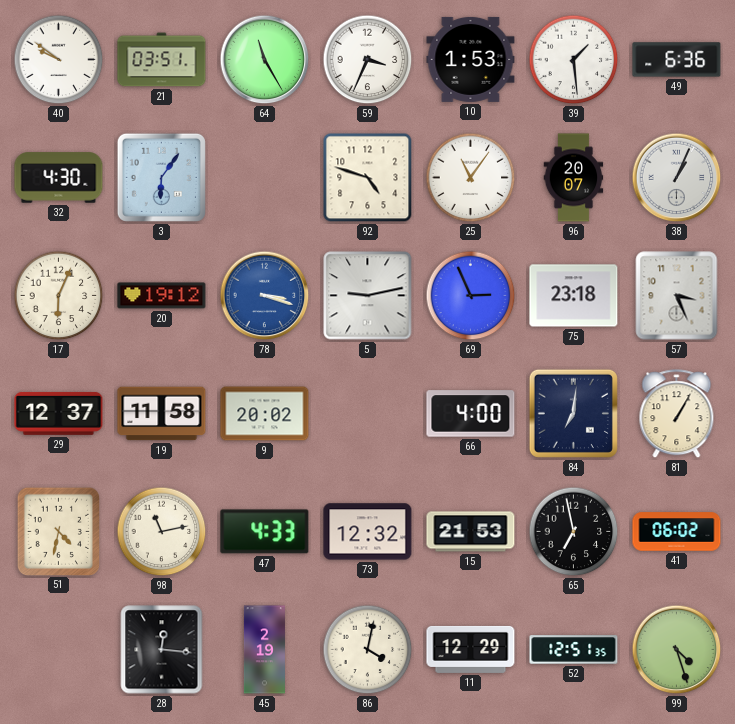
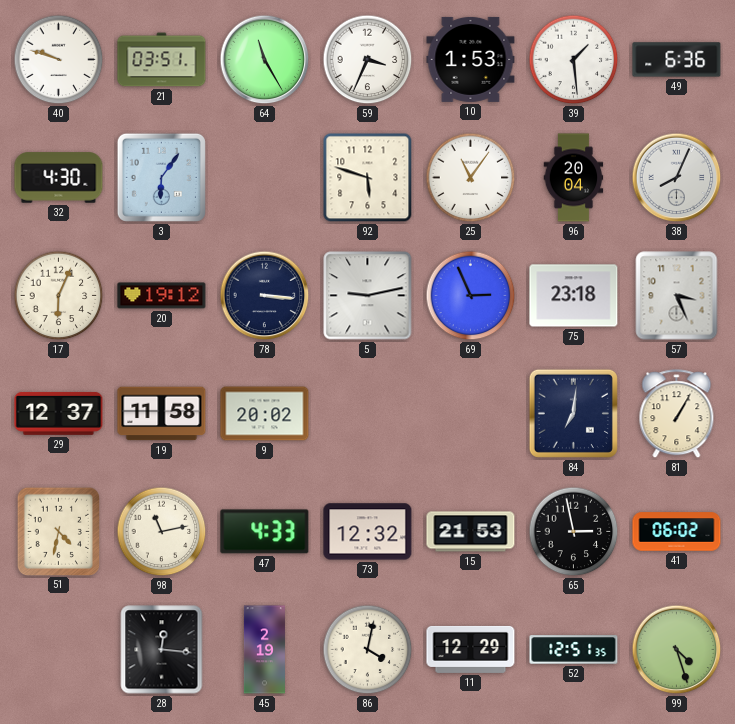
40: 9:51 -> 9:48 (59, 60)
92: 4:48 -> 5:48 (368, 178)
96: 20:07 -> 20:04 (574, 178)
38: 1:04 -> 8:04 (677, 178)
78: 3:18 -> 3:16 (265, 296)
78 dial: blue -> navy (265, 296)
66: 4:00 -> none (471, 414)
65: 6:58 -> 2:58 (574, 532)
